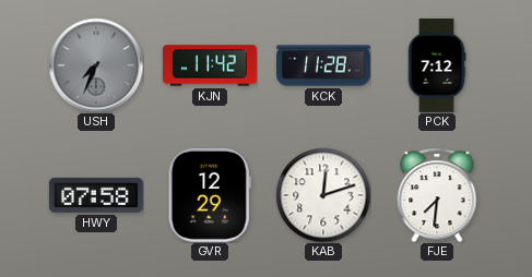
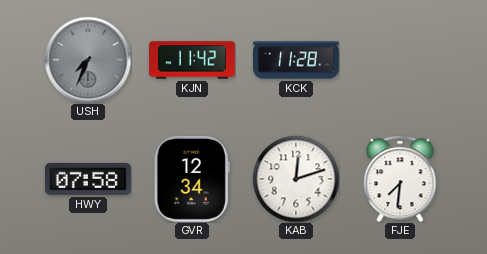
PCK: 7:12 -> none (437, 67)
GVR: 12:29 -> 12:34 (192, 179)
